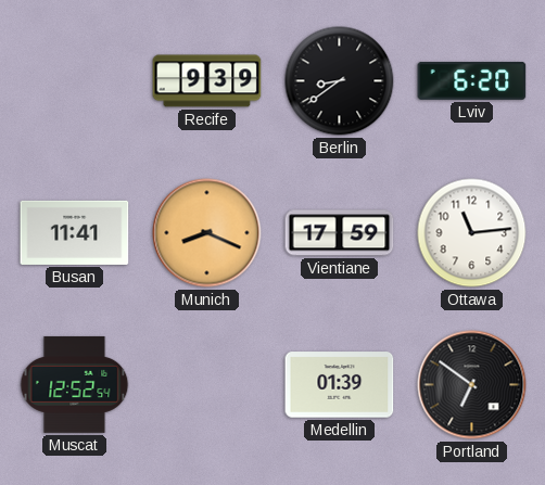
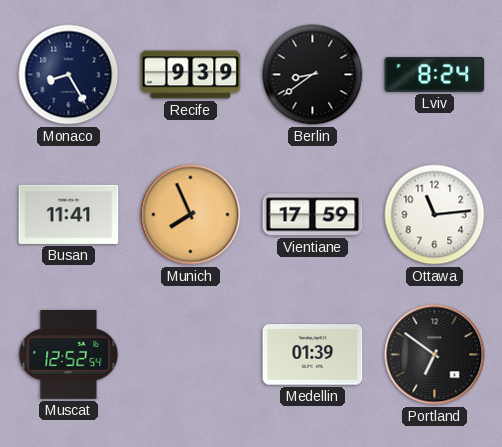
Monaco: none -> 8:25 (69, 75)
Lviv: 6:20 -> 8:24 (435, 74)
Munich: 8:19 -> 7:56 (191, 215)
